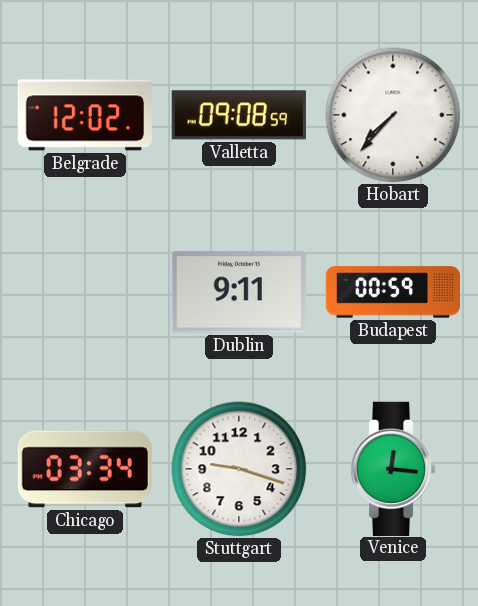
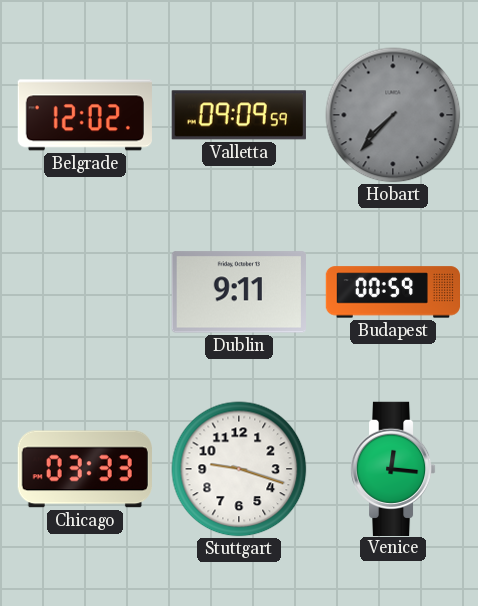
Valletta: 09:08 -> 09:09 (239, 115)
Hobart dial: white -> grey (393, 115)
Chicago: 03:34 -> 03:33 (85, 469)
